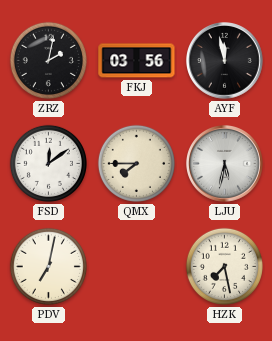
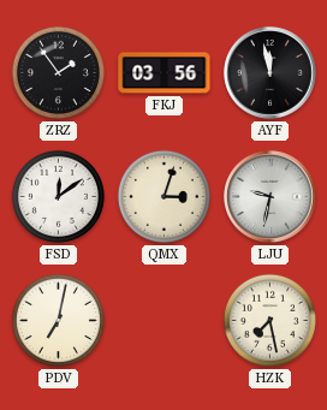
ZRZ: 2:02 -> 1:54 (58, 72)
QMX: 7:45 -> 3:03 (163, 196)
LJU: 5:32 -> 9:32 (270, 197)
